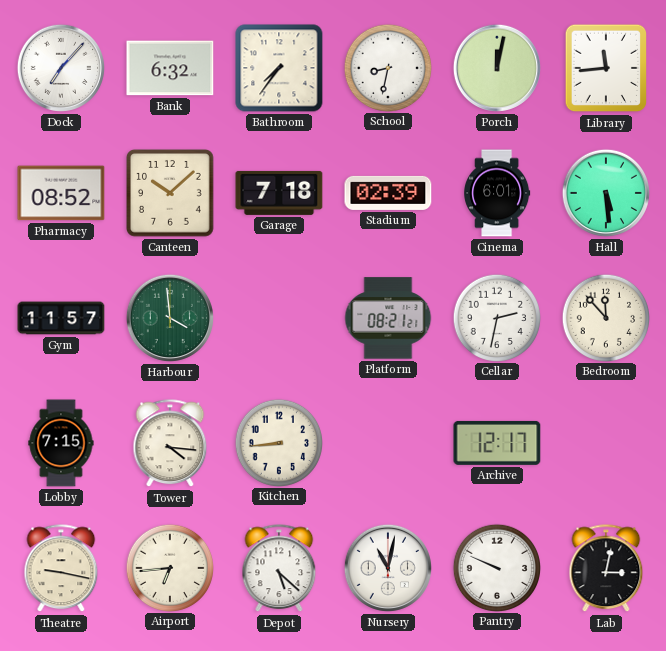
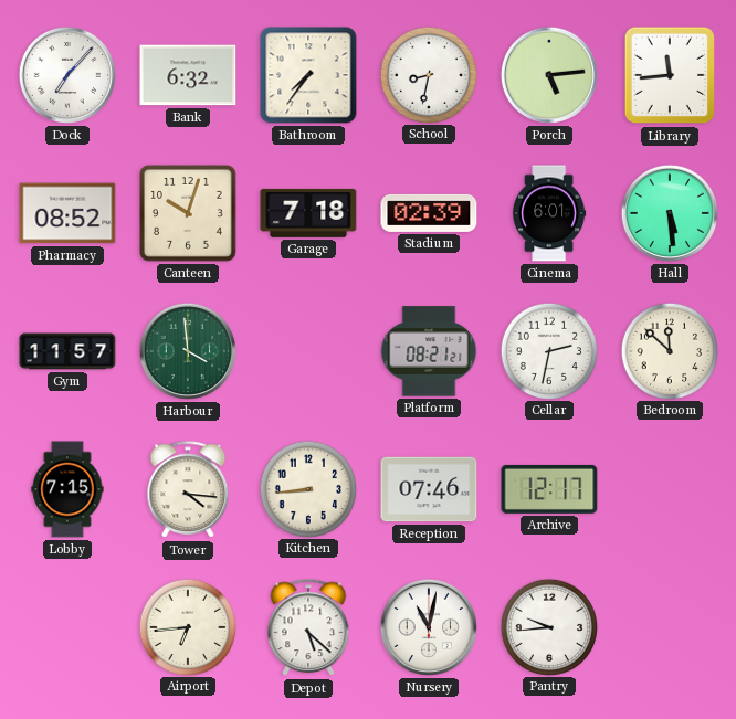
Porch: 12:02 -> 5:14 (549, 75)
Canteen: 10:08 -> 10:03 (189, 214)
Bedroom: 11:53 -> 11:52 (669, 350)
Reception: none -> 07:46 (429, 489)
Theatre: 9:17 -> none (61, 569)
Pantry: 9:49 -> 9:44 (548, 626)
Lab: 3:02 -> none (606, 569)
